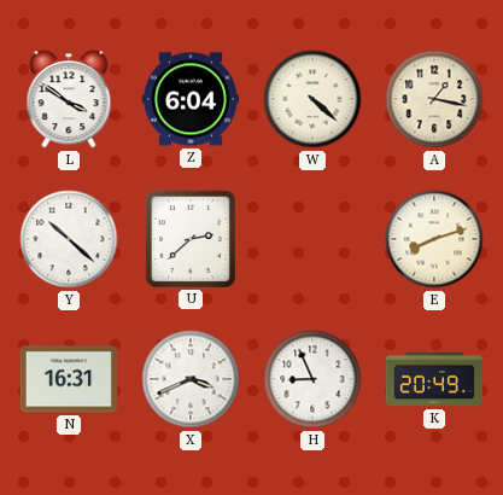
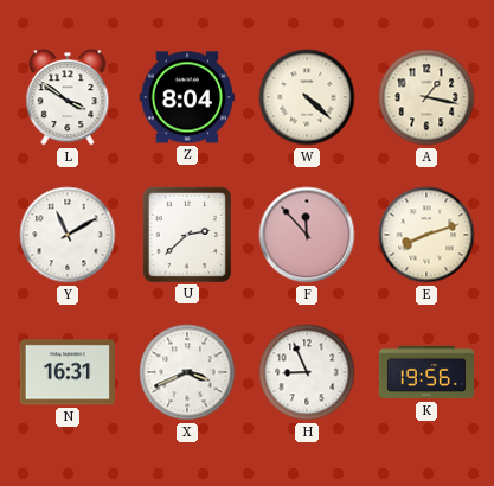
Z: 6:04 -> 8:04 (186, 97)
Y: 10:22 -> 11:10 (68, 235)
F: none -> 11:53 (307, 235)
K: 20:49 -> 19:56 (425, 372)
